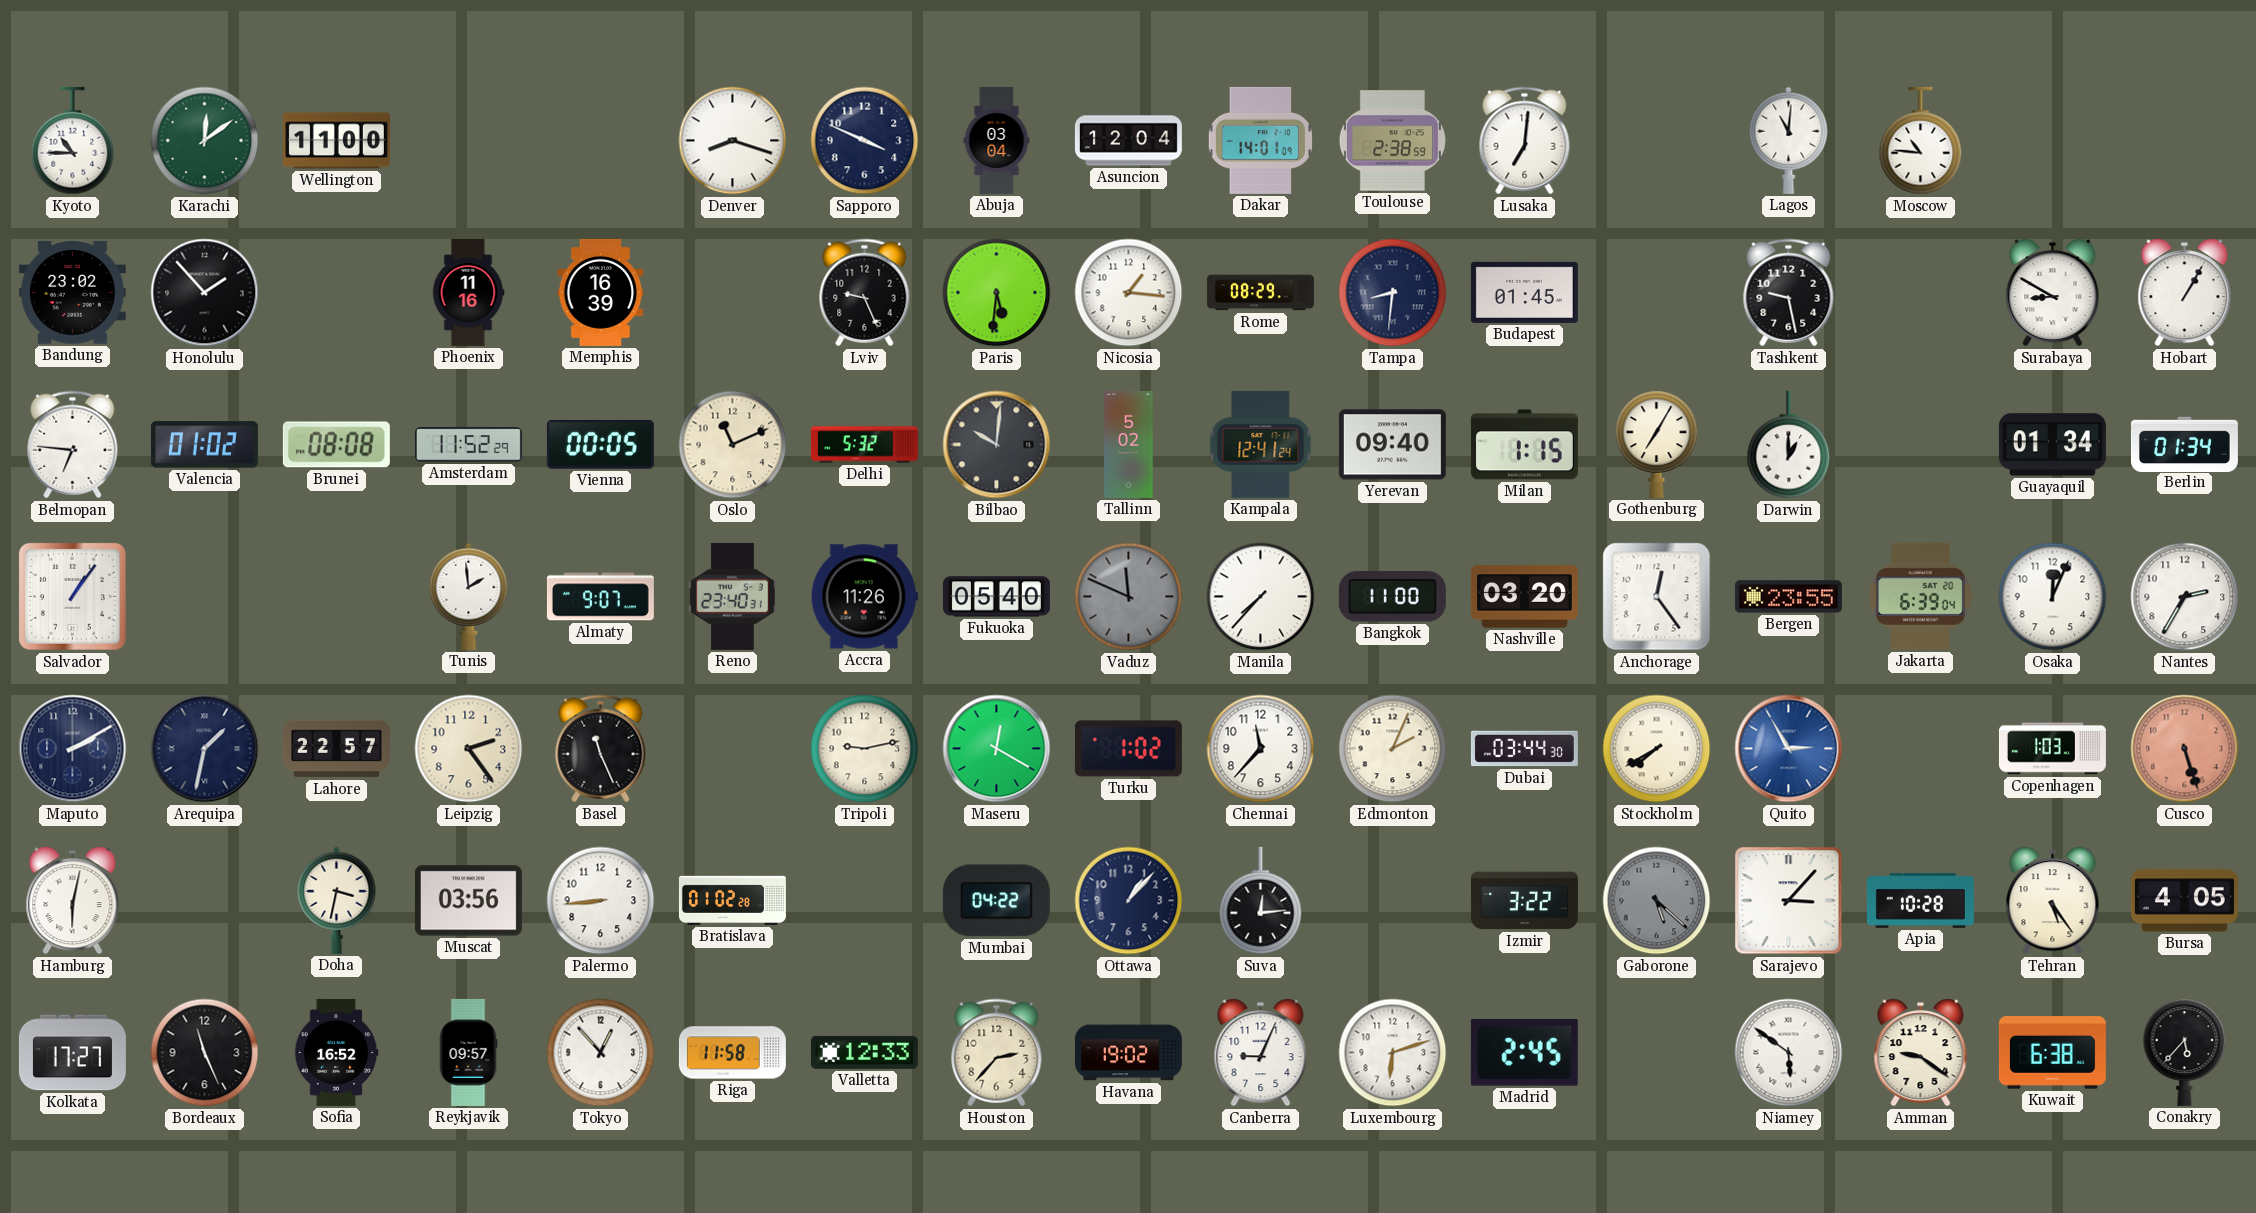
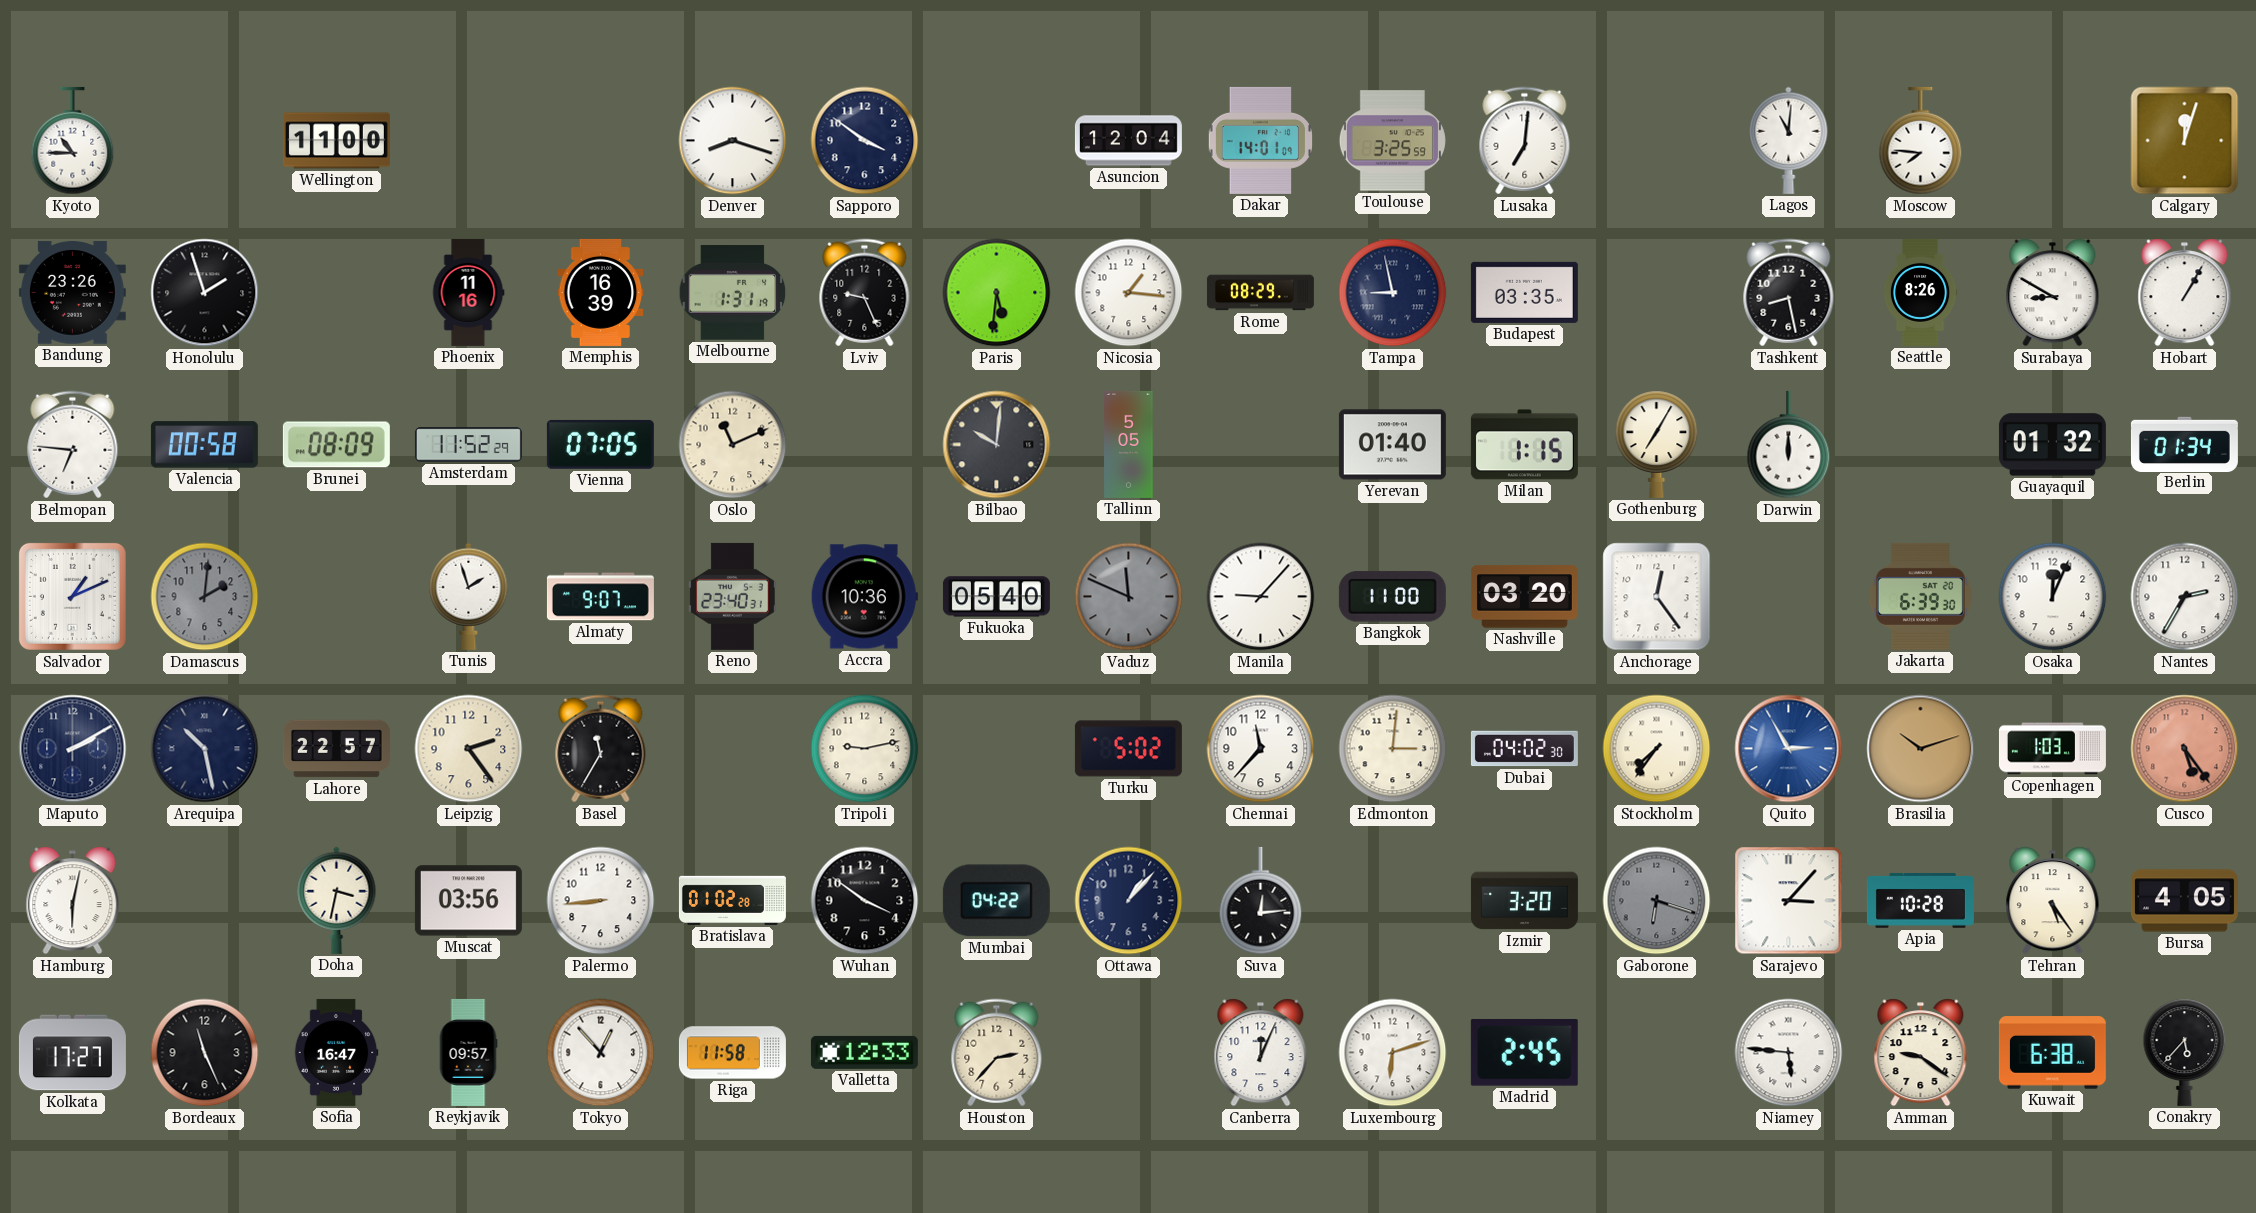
Karachi: 12:09 -> none (205, 141)
Sapporo: 3:49 -> 3:51 (865, 141)
Abuja: 03:04 -> none (997, 140)
Toulouse: 2:38 -> 3:25 (1392, 141)
Moscow: 10:46 -> 7:46 (1921, 141)
Calgary: none -> 12:03 (2185, 141)
Bandung: 23:02 -> 23:26 (72, 293)
Honolulu: 1:53 -> 1:57 (205, 293)
Melbourne: none -> 1:31 (733, 293)
Tampa: 8:31 -> 8:58 (1393, 293)
Budapest: 01:45 -> 03:35 (1524, 292)
Tashkent: 9:28 -> 8:28 (1789, 293)
Seattle: none -> 8:26 (1920, 292)
Valencia: 01:02 -> 00:58 (204, 445)
Brunei: 08:08 -> 08:09 (336, 445)
Vienna: 00:05 -> 07:05 (600, 444)
Delhi: 5:32 -> none (864, 445)
Tallinn: 5:02 -> 5:05 (1129, 444)
Kampala: 12:41 -> none (1261, 444)
Yerevan: 09:40 -> 01:40 (1392, 445)
Darwin: 1:00 -> 12:00 (1789, 445)
Guayaquil: 01:34 -> 01:32 (2052, 445)
Salvador: 1:06 -> 1:11 (72, 596)
Damascus: none -> 2:01 (205, 597)
Tunis: 1:59 -> 1:57 (469, 596)
Accra: 11:26 -> 10:36 (864, 597)
Manila: 7:37 -> 9:07 (1261, 597)
Bergen: 23:55 -> none (1788, 597)
Jakarta: 6:39:04 -> 6:39:30 (1920, 596)
Arequipa: 1:32 -> 10:28 (205, 749)
Basel: 11:26 -> 11:35 (601, 749)
Maseru: 12:20 -> none (997, 749)
Turku: 1:02 -> 5:02 (1128, 749)
Edmonton: 2:04 -> 3:01 (1393, 749)
Dubai: 03:44 -> 04:02 (1524, 749)
Stockholm: 7:40 -> 7:36 (1657, 749)
Brasilia: none -> 10:12 (1921, 749)
Cusco: 5:27 -> 5:24 (2185, 749)
Wuhan: none -> 3:51 (865, 901)
Izmir: 3:22 -> 3:20 (1524, 901)
Gaborone: 5:22 -> 6:18 (1657, 901)
Sofia: 16:52 -> 16:47 (336, 1052)
Havana: 19:02 -> none (1128, 1053)
Canberra: 9:04 -> 12:04 (1261, 1053)
Niamey: 5:51 -> 5:46 (1789, 1053)
